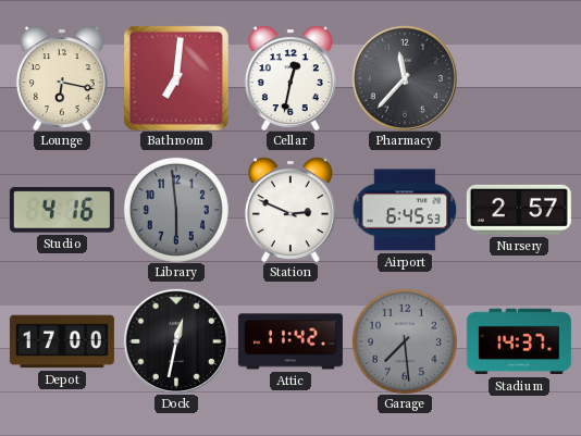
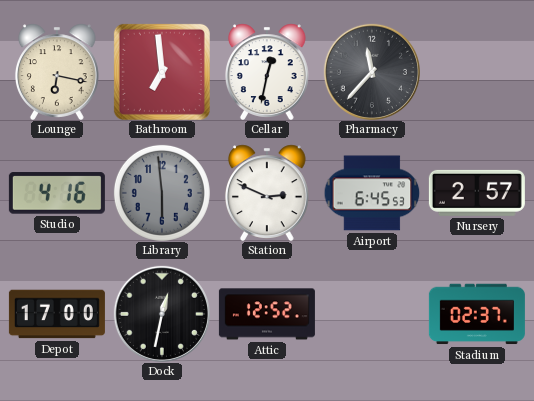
Bathroom: 7:01 -> 6:59 (162, 72)
Attic: 11:42 -> 12:52 (267, 314)
Garage: 7:29 -> none (405, 341)
Stadium: 14:37 -> 02:37 (477, 314)
